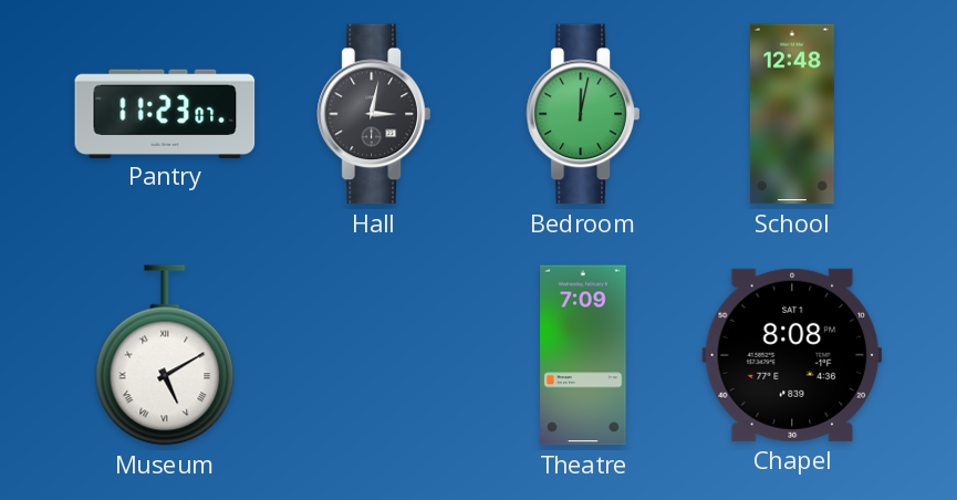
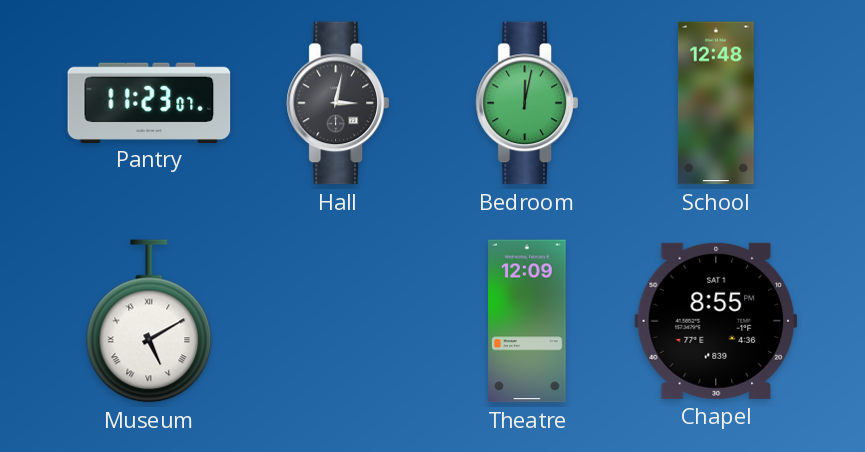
Theatre: 7:09 -> 12:09 (527, 321)
Chapel: 8:08 -> 8:55 (716, 321)
